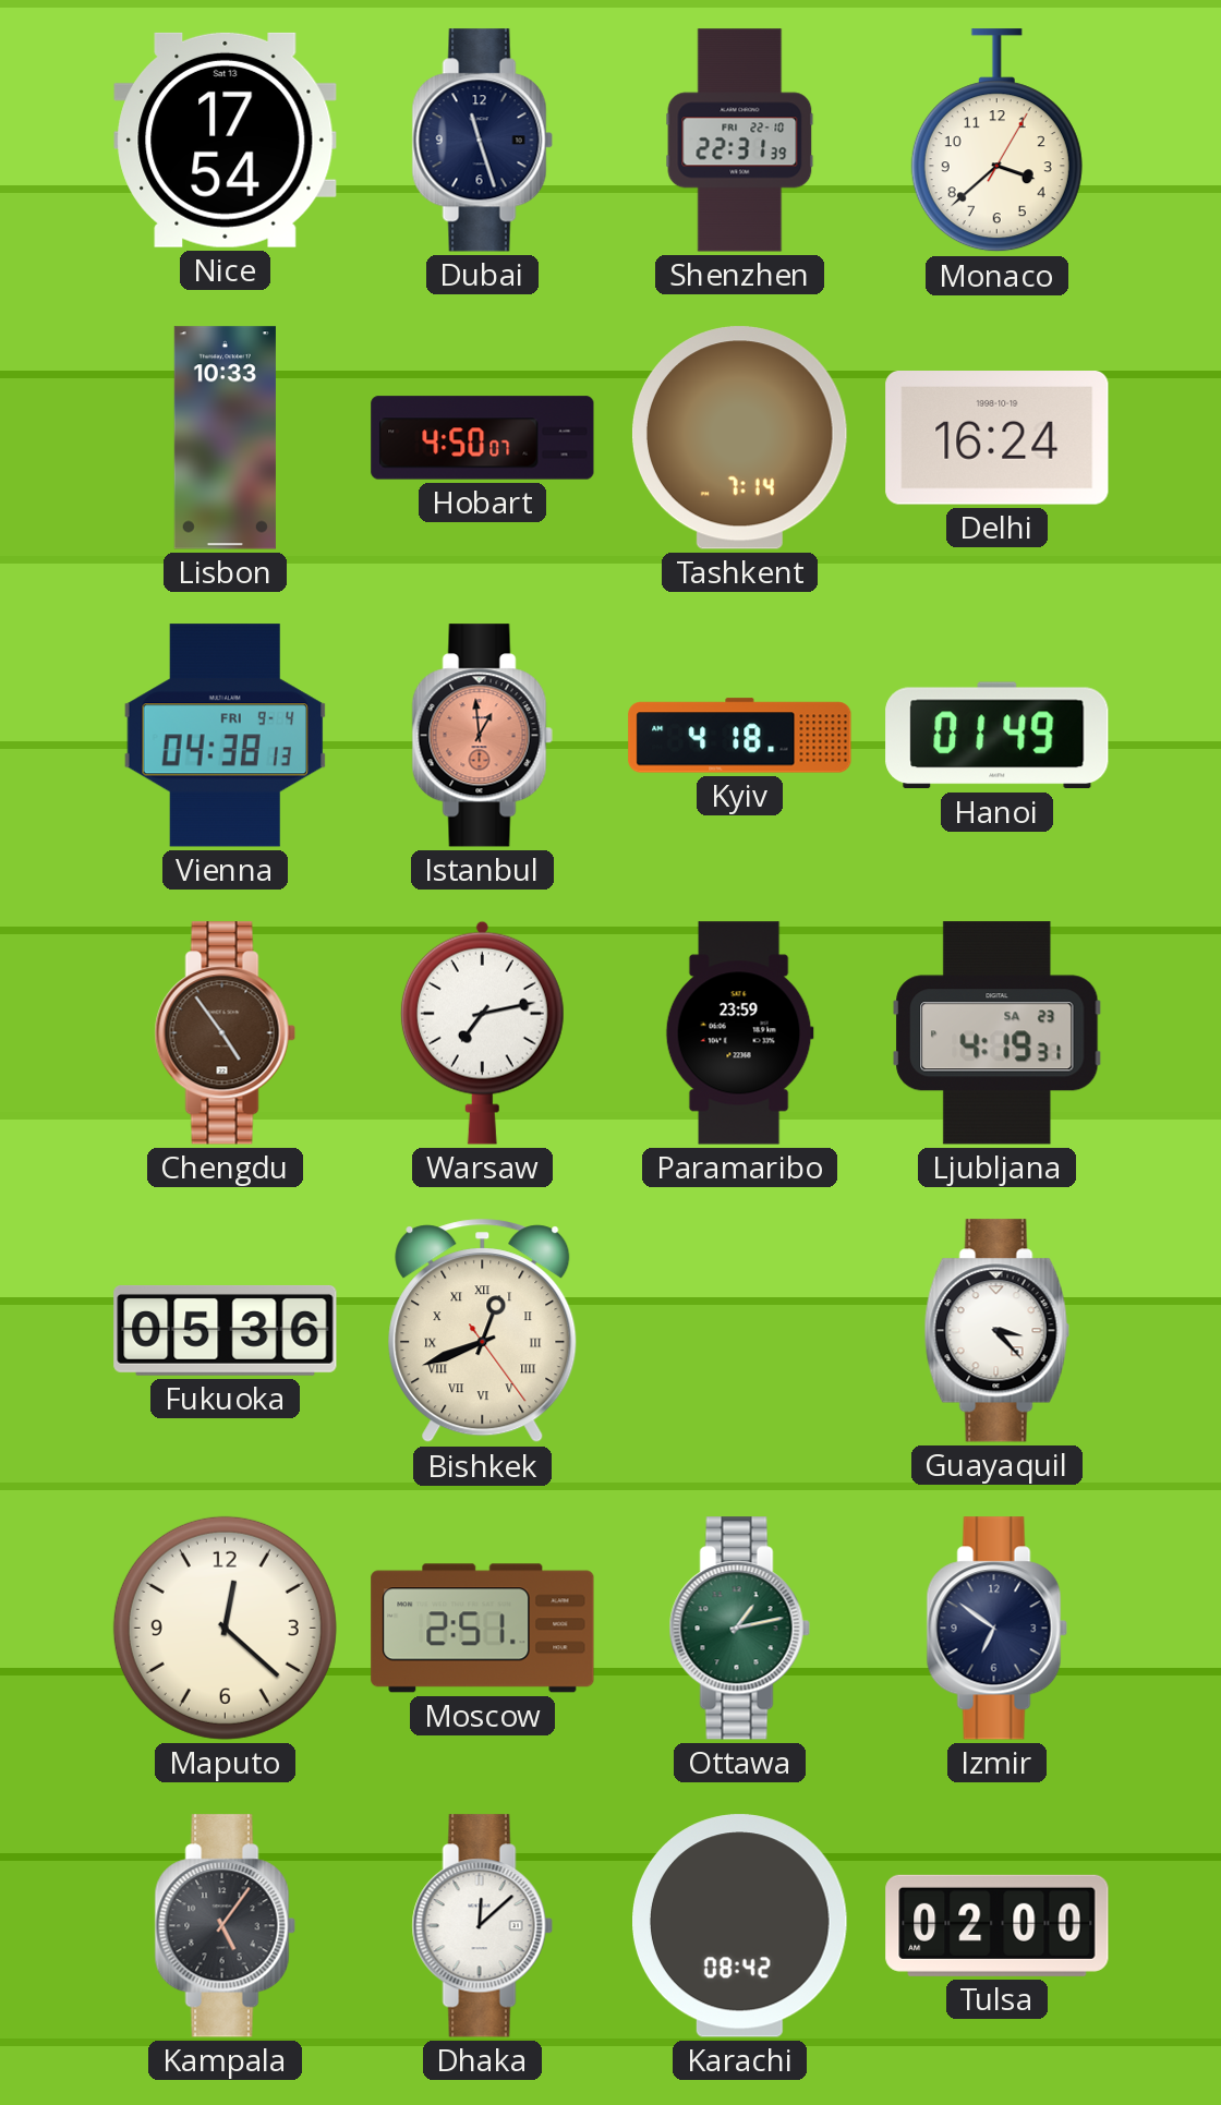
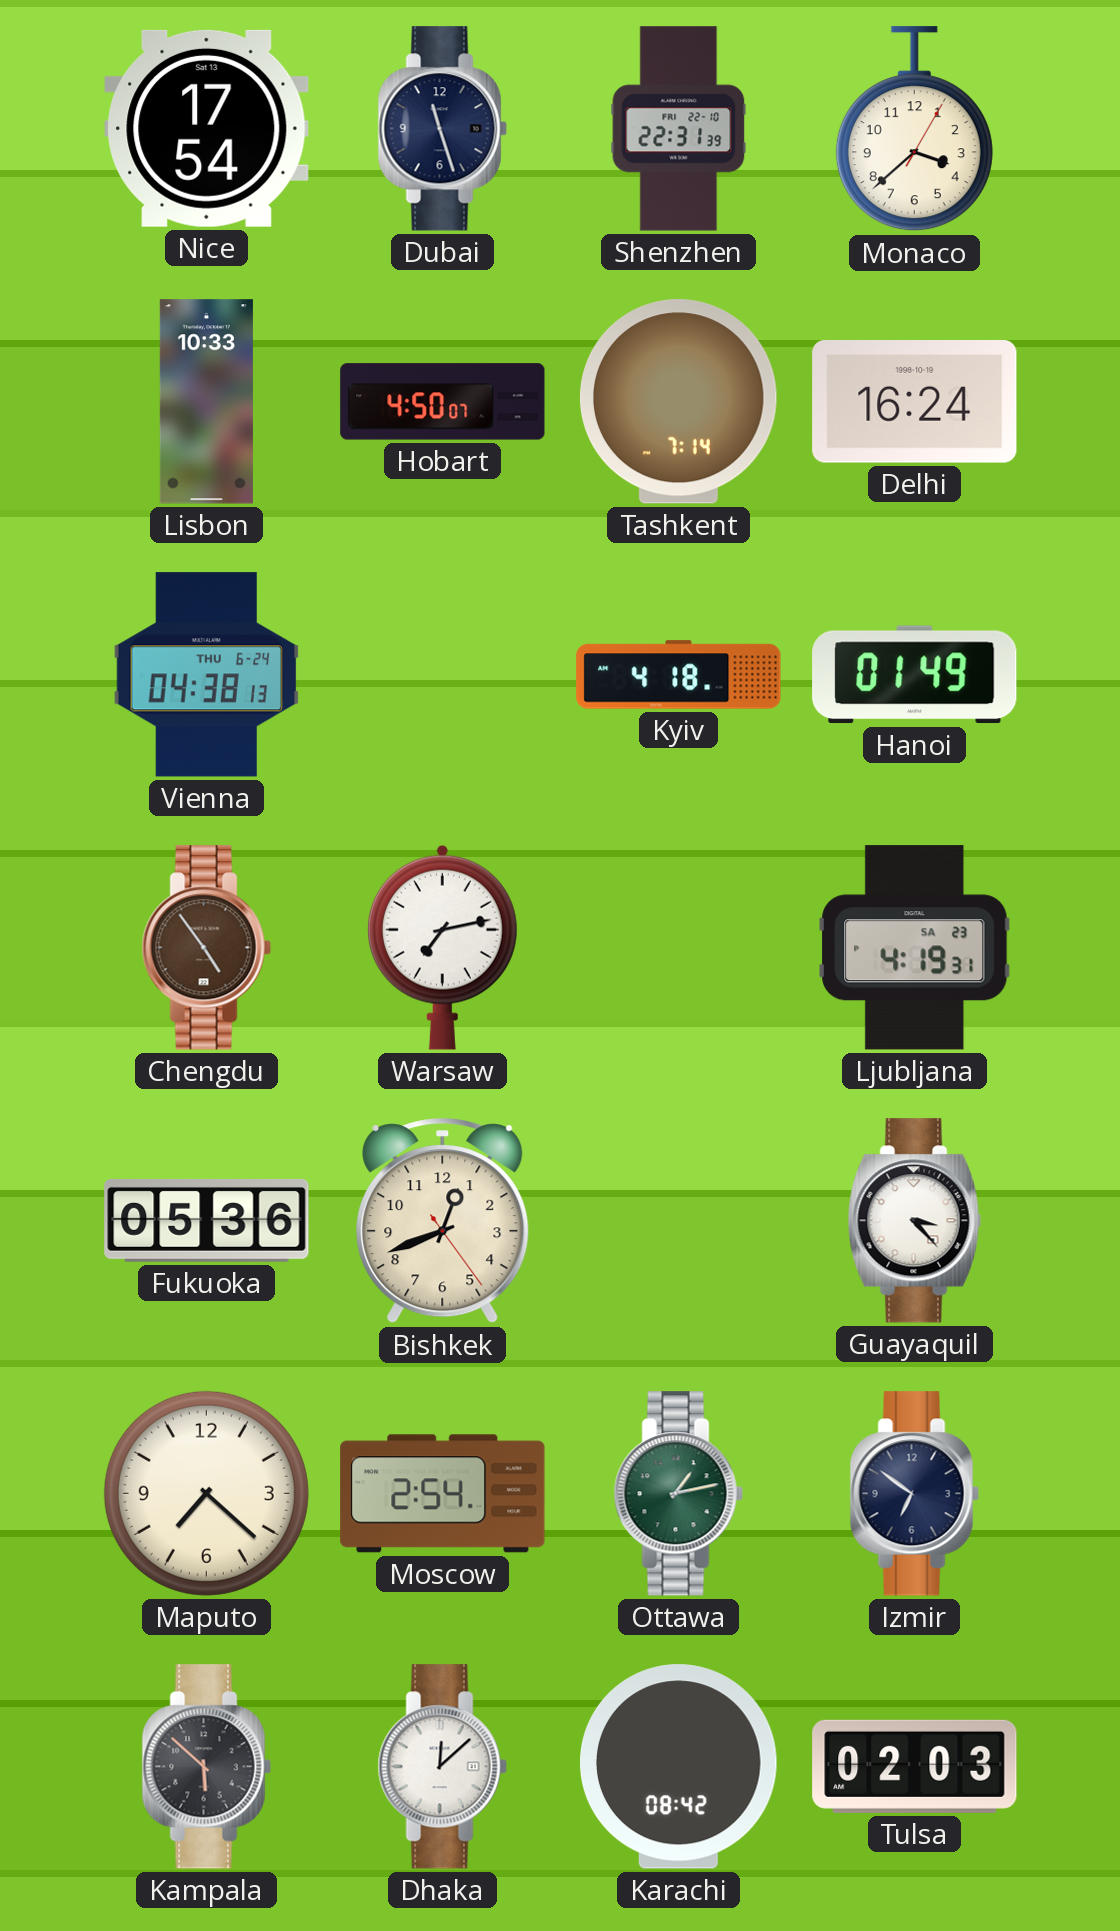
Vienna date: FRI 9-4 -> THU 6-24 (207, 675)
Istanbul: 12:59 -> none (482, 736)
Paramaribo: 23:59 -> none (739, 1033)
Bishkek numerals: Roman -> Arabic (443, 1221)
Maputo: 12:22 -> 7:22 (206, 1493)
Moscow: 2:51 -> 2:54 (443, 1494)
Kampala: 5:06 -> 5:52 (206, 1767)
Tulsa: 02:00 -> 02:03 (915, 1766)
